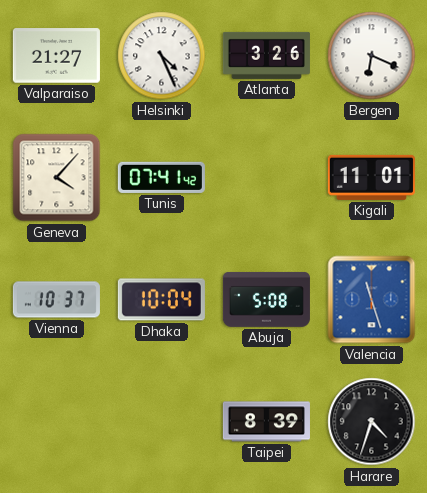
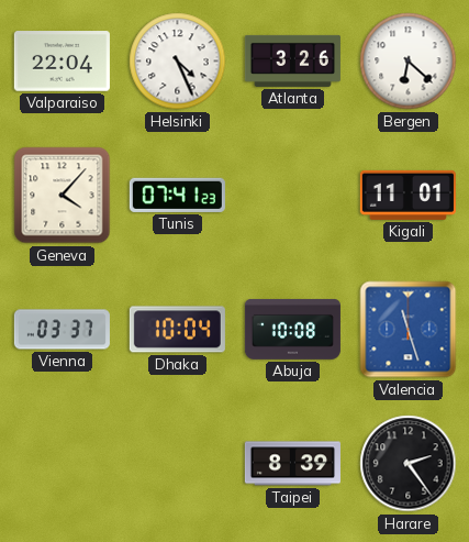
Valparaiso: 21:27 -> 22:04 (62, 62)
Bergen: 6:19 -> 6:22 (409, 62)
Tunis: 07:41:42 -> 07:41:23 (177, 195)
Vienna: 10:37 -> 03:37 (62, 330)
Abuja: 5:08 -> 10:08 (292, 329)
Harare: 4:33 -> 2:24 (409, 464)
